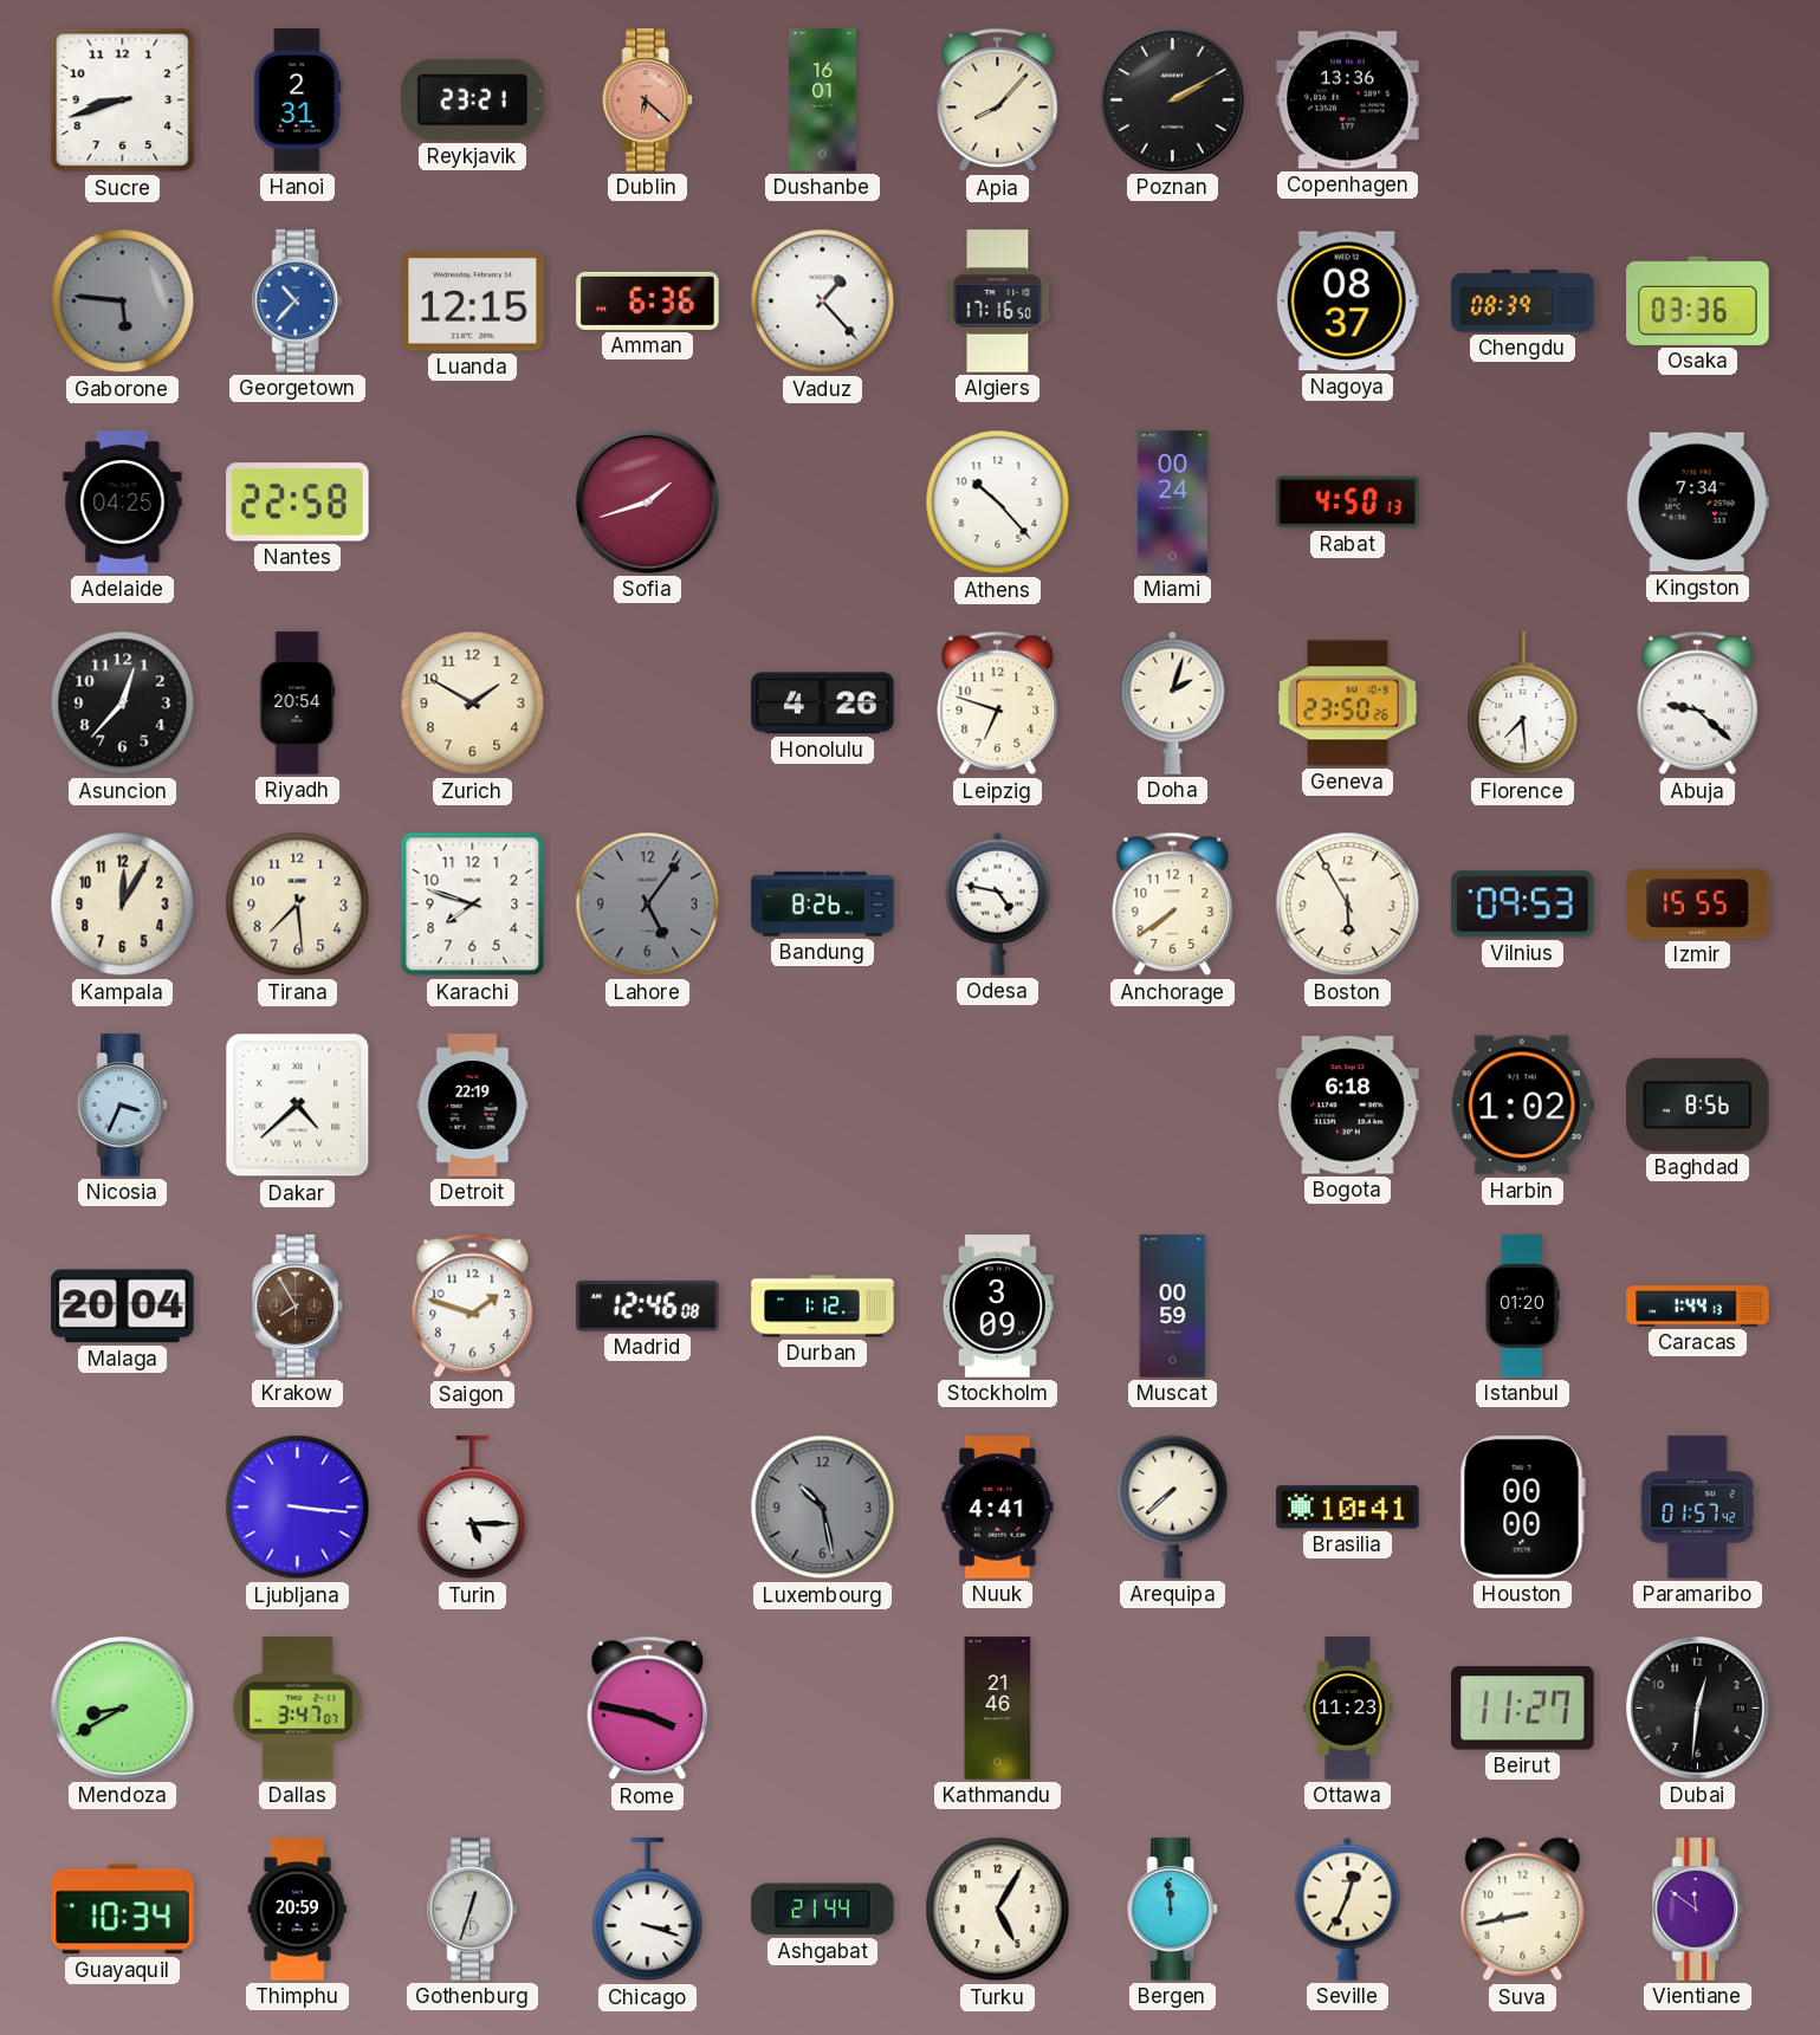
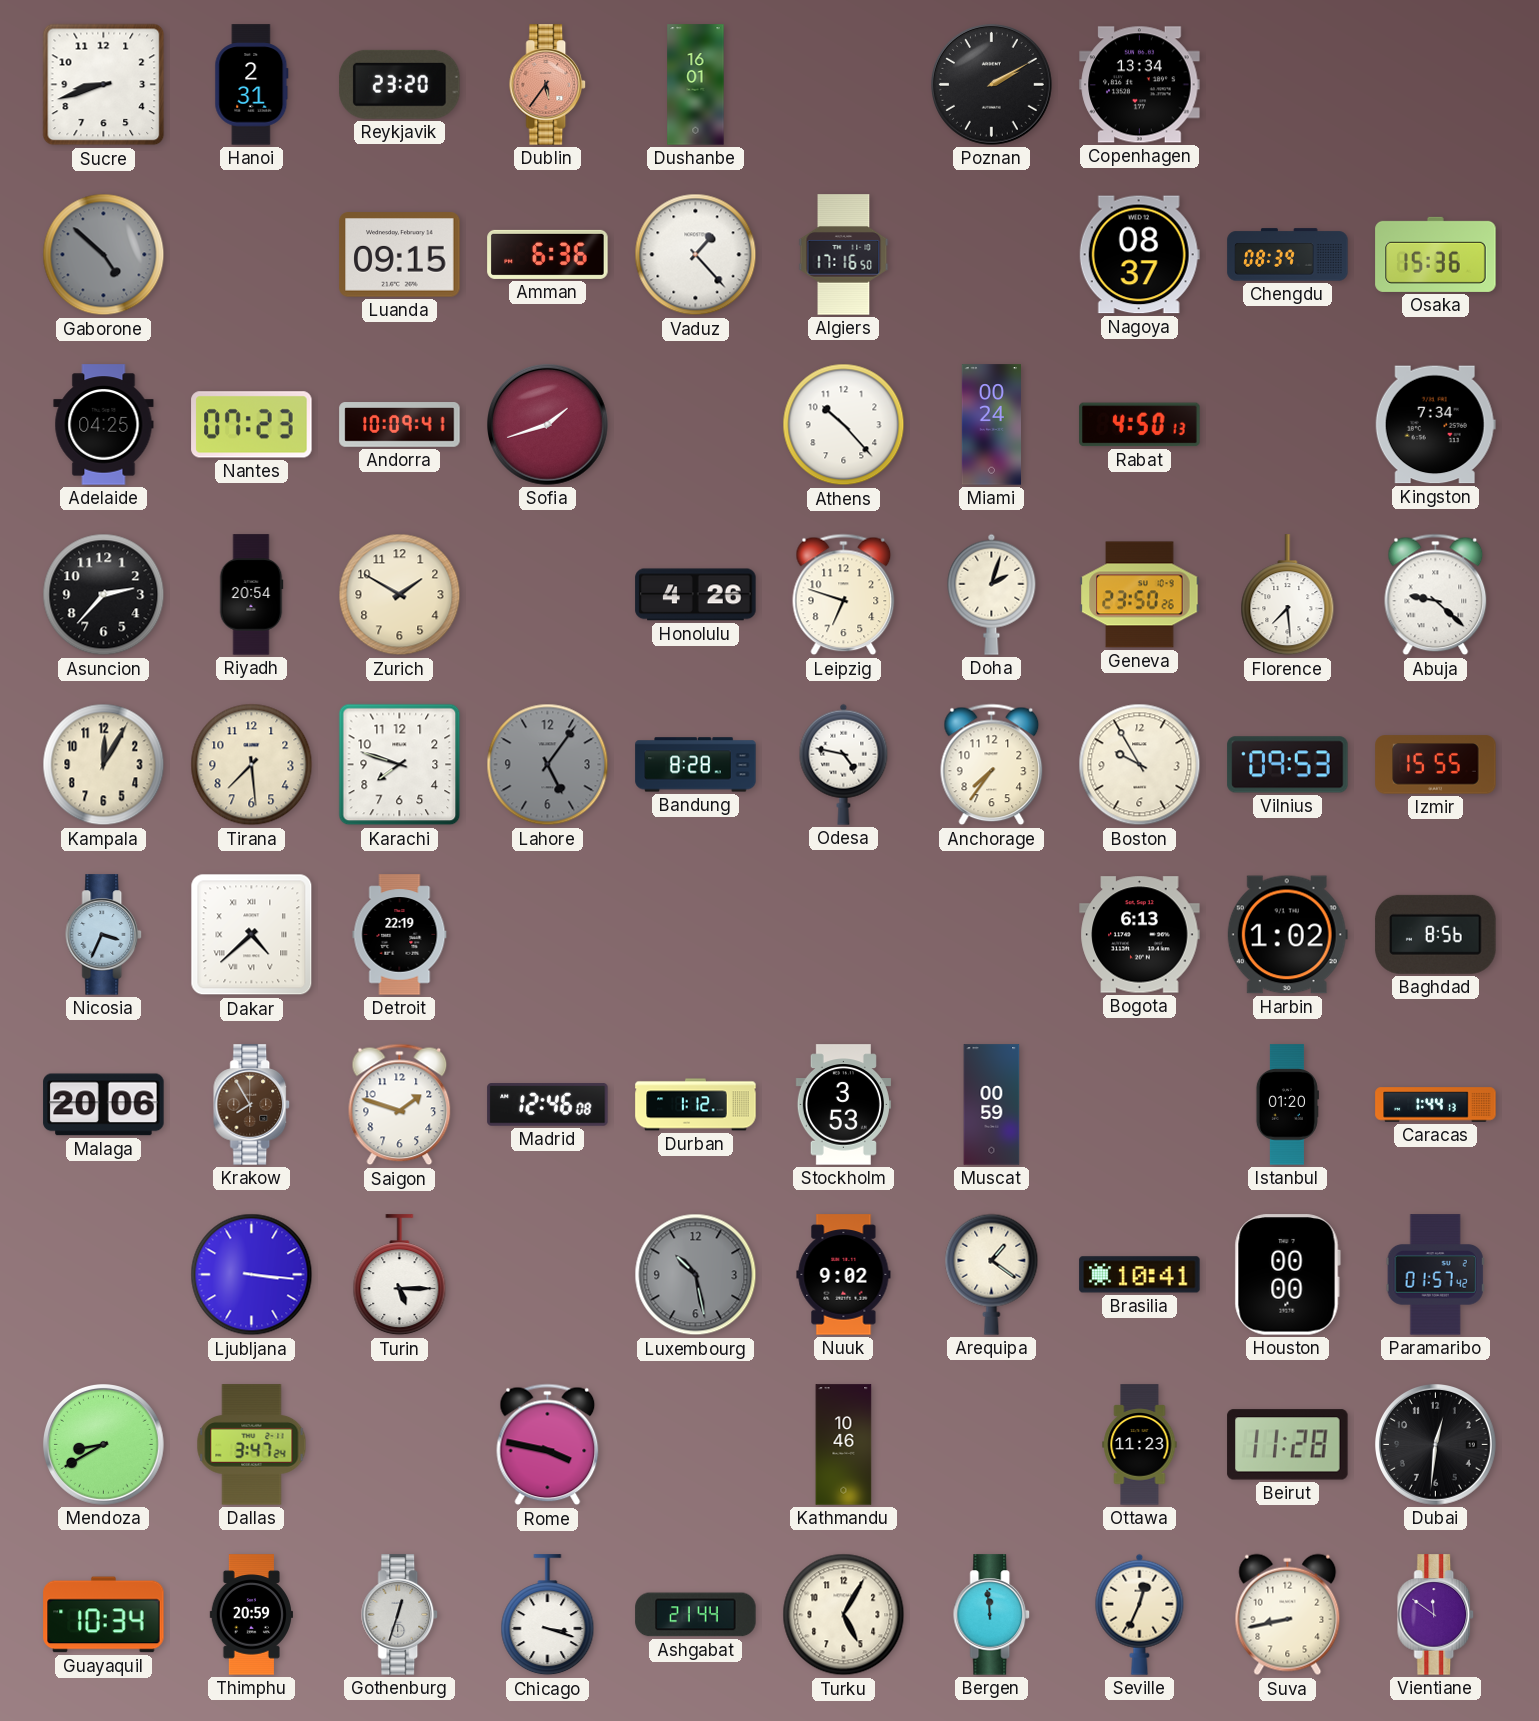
Reykjavik: 23:21 -> 23:20 (400, 84)
Dublin: 6:22 -> 5:36 (548, 85)
Apia: 8:07 -> none (998, 101)
Copenhagen: 13:36 -> 13:34 (1140, 85)
Gaborone: 5:46 -> 4:52 (104, 255)
Georgetown: 10:37 -> none (298, 302)
Luanda: 12:15 -> 09:15 (400, 255)
Osaka: 03:36 -> 15:36 (1436, 254)
Nantes: 22:58 -> 07:23 (252, 425)
Andorra: none -> 10:09 (400, 425)
Asuncion: 12:37 -> 2:37 (104, 595)
Bandung: 8:26 -> 8:28 (696, 765)
Anchorage: 7:39 -> 7:36 (992, 765)
Boston: 5:55 -> 9:55 (1140, 765)
Bogota: 6:18 -> 6:13 (1140, 935)
Malaga: 20:04 -> 20:06 (104, 1105)
Stockholm: 3:09 -> 3:53 (843, 1105)
Nuuk: 4:41 -> 9:02 (844, 1275)
Arequipa: 7:38 -> 1:21 (992, 1274)
Dallas: 3:47:07 -> 3:47:24 (252, 1445)
Kathmandu: 21:46 -> 10:46 (844, 1445)
Beirut: 11:27 -> 11:28 (1288, 1445)
